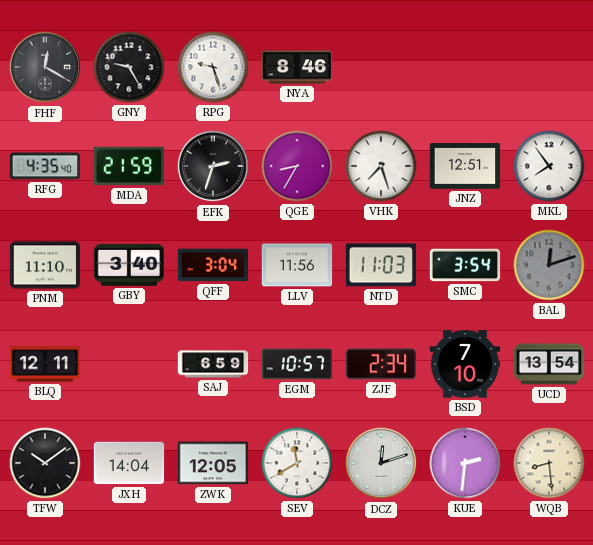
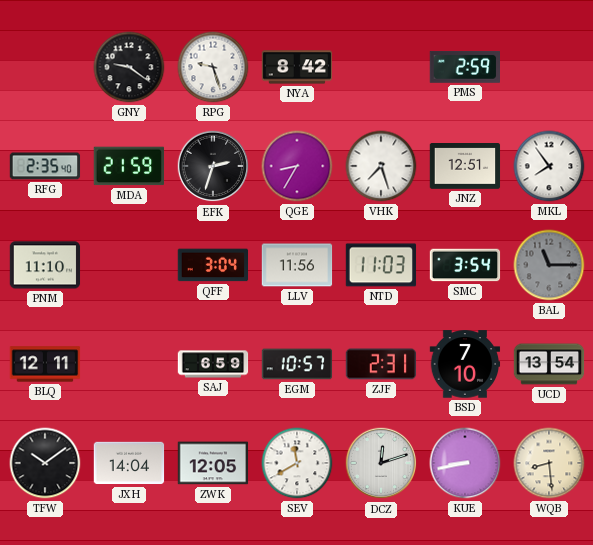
FHF: 12:20 -> none (45, 67)
GNY: 9:25 -> 9:21 (129, 67)
NYA: 8:46 -> 8:42 (297, 67)
PMS: none -> 2:59 (464, 67)
RFG: 4:35 -> 2:35 (45, 166)
GBY: 3:40 -> none (129, 265)
BAL: 12:12 -> 11:15 (549, 265)
ZJF: 2:34 -> 2:31 (381, 364)
KUE: 2:31 -> 8:43 (465, 463)
